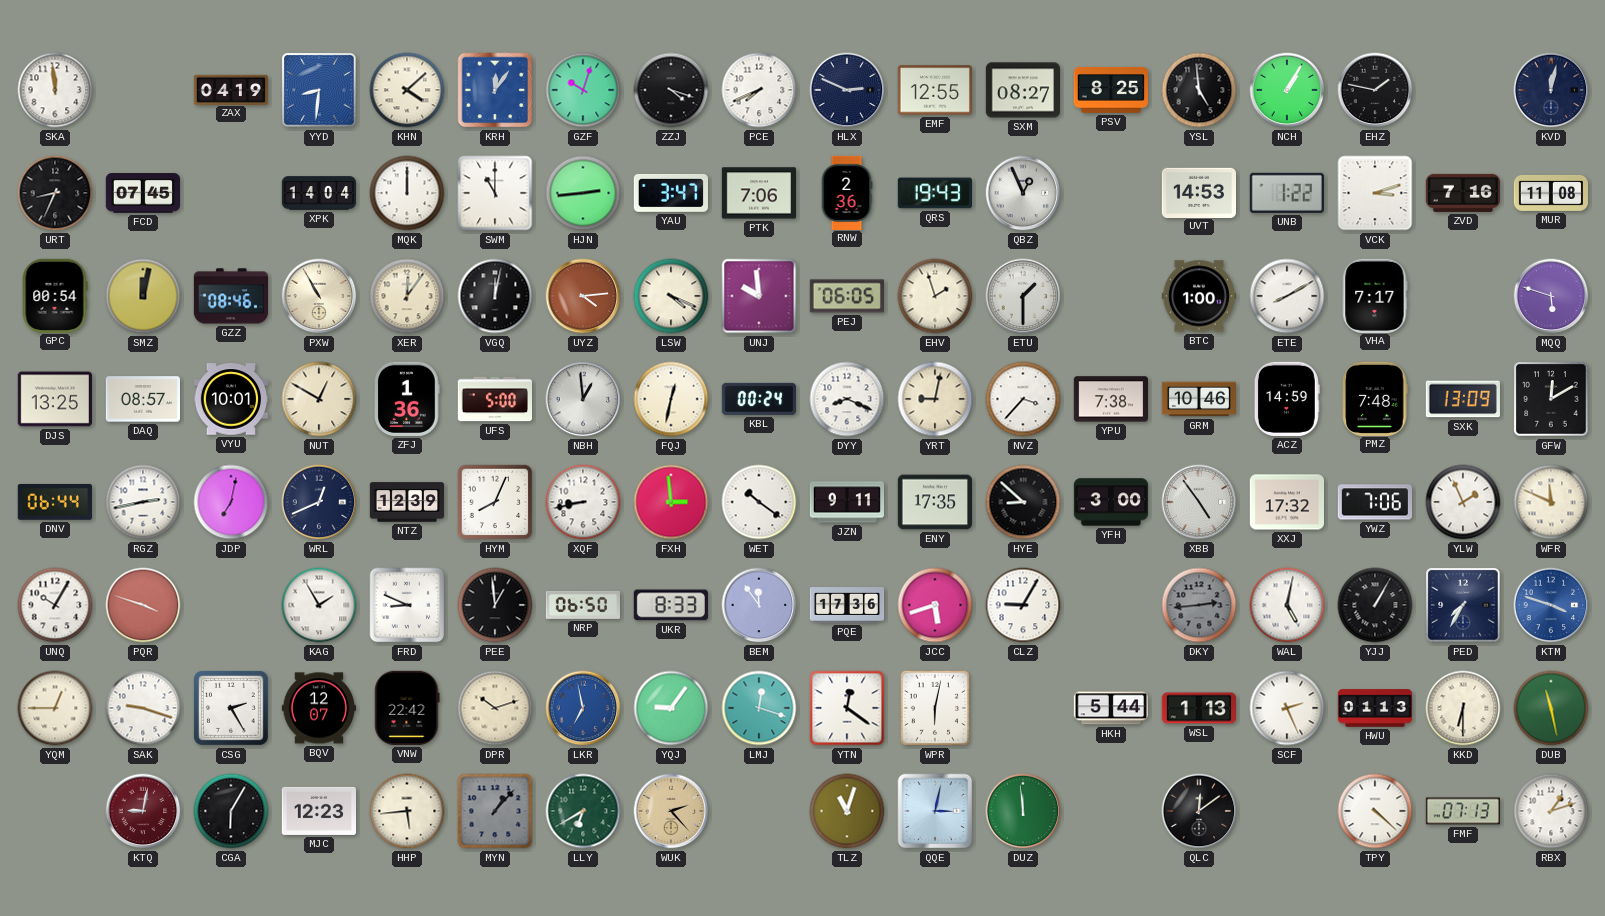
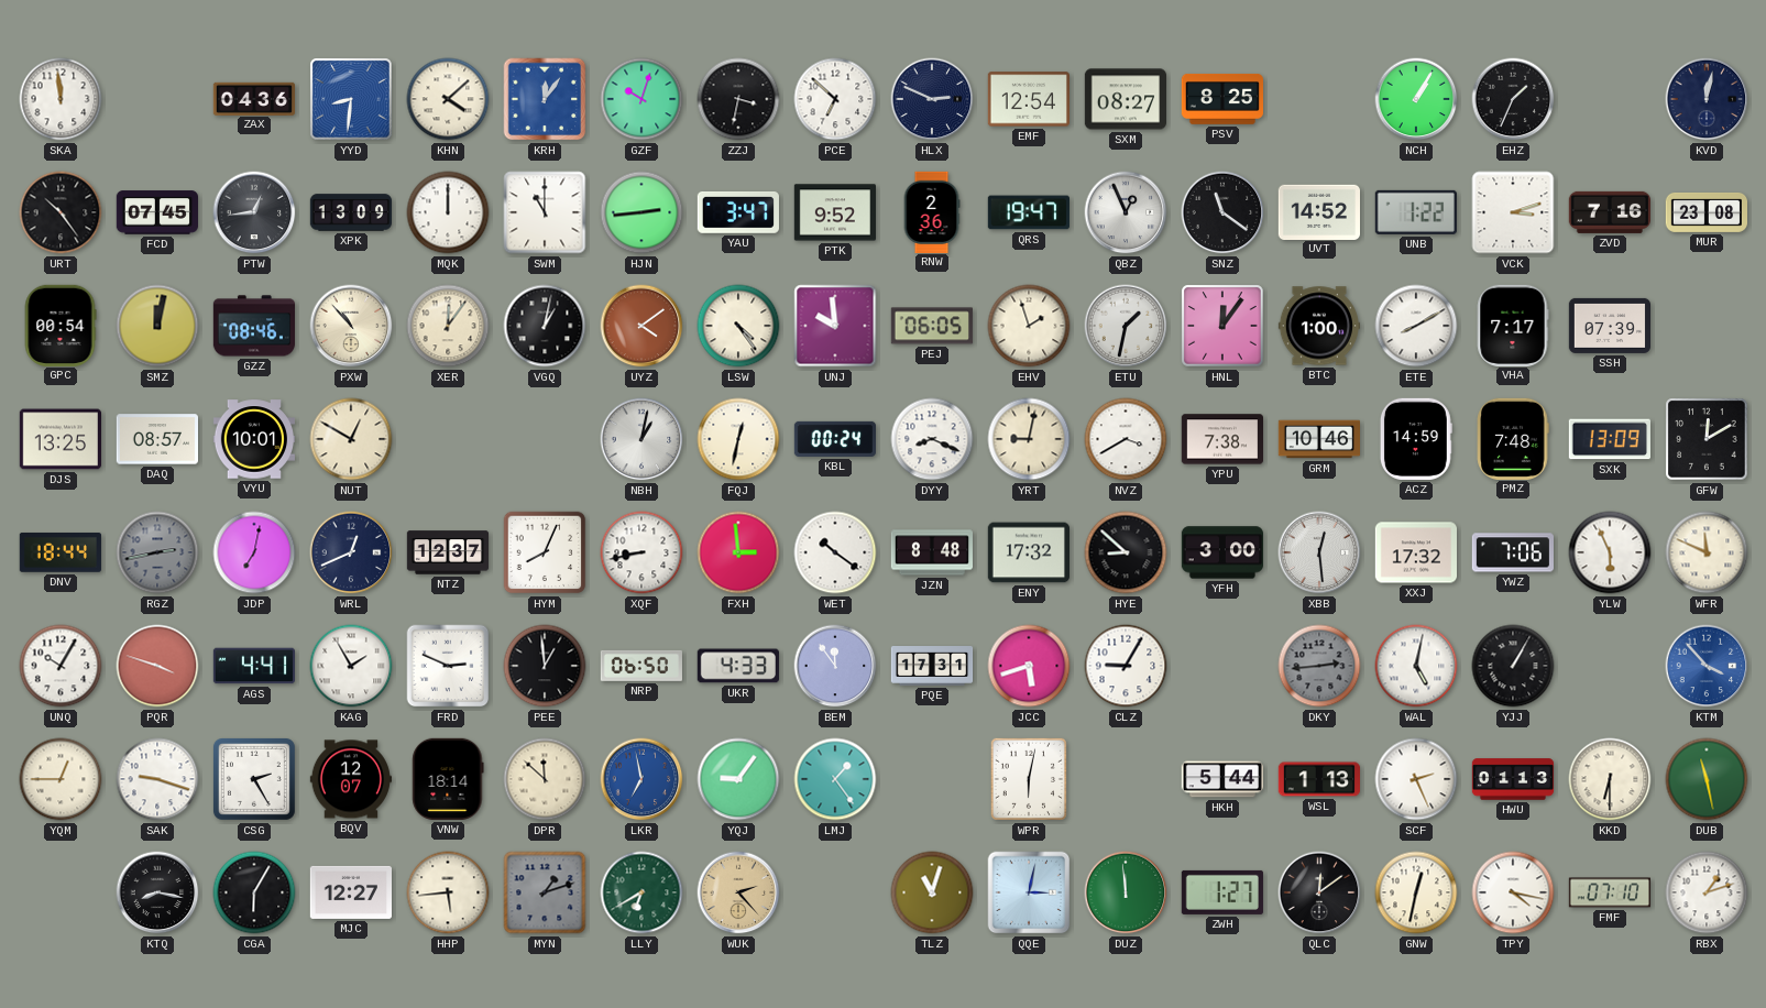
ZAX: 04:19 -> 04:36 (253, 98)
ZZJ: 4:18 -> 3:32 (738, 99)
PCE: 7:41 -> 6:52 (835, 99)
EMF: 12:55 -> 12:54 (1028, 99)
YSL: 4:59 -> none (1199, 90)
EHZ: 1:47 -> 1:34 (1513, 99)
URT: 8:34 -> 10:24 (61, 212)
PTW: none -> 12:44 (254, 212)
XPK: 14:04 -> 13:09 (351, 212)
PTK: 7:06 -> 9:52 (834, 212)
QRS: 19:43 -> 19:47 (1028, 212)
SNZ: none -> 11:21 (1222, 212)
UVT: 14:53 -> 14:52 (1318, 211)
MUR: 11:08 -> 23:08 (1705, 212)
PXW: 10:55 -> 10:53 (351, 326)
VGQ: 12:02 -> 1:02 (545, 326)
UYZ: 4:14 -> 4:09 (641, 326)
LSW: 4:19 -> 4:24 (738, 326)
ETU: 1:30 -> 1:32 (1126, 326)
HNL: none -> 12:06 (1222, 326)
SSH: none -> 07:39 (1609, 326)
MQQ: 5:48 -> none (1551, 296)
ZFJ: 1:36 -> none (407, 399)
UFS: 5:00 -> none (494, 399)
NBH: 12:59 -> 1:02 (641, 439)
NVZ: 3:37 -> 3:40 (1126, 439)
DNV: 06:44 -> 18:44 (61, 552)
RGZ dial: white -> grey (157, 552)
NTZ: 12:39 -> 12:37 (448, 552)
JZN: 9:11 -> 8:48 (931, 552)
ENY: 17:35 -> 17:32 (1028, 552)
XBB: 4:54 -> 12:29 (1319, 552)
YLW: 1:56 -> 5:56 (1610, 552)
AGS: none -> 4:41 (253, 666)
FRD: 8:49 -> 2:49 (448, 666)
UKR: 8:33 -> 4:33 (738, 666)
PQE: 17:36 -> 17:31 (932, 666)
PED: 7:35 -> none (1463, 605)
KTM: 3:48 -> 3:53 (1707, 666)
VNW: 22:42 -> 18:14 (448, 779)
DPR: 10:12 -> 11:52 (545, 779)
LMJ: 12:18 -> 1:24 (835, 779)
YTN: 12:21 -> none (847, 708)
KTQ: 9:02 -> 8:17 (157, 892)
KTQ dial: burgundy -> black (157, 892)
MJC: 12:23 -> 12:27 (350, 892)
MYN: 1:07 -> 1:12 (545, 892)
ZWH: none -> 1:27 (1221, 892)
GNW: none -> 12:32 (1416, 892)
TPY: 4:22 -> 4:17 (1513, 892)
FMF: 07:13 -> 07:10 (1609, 892)
